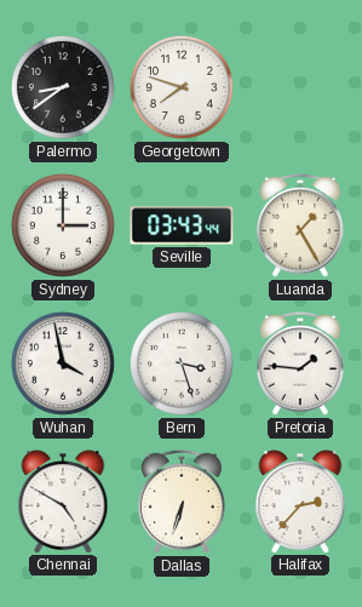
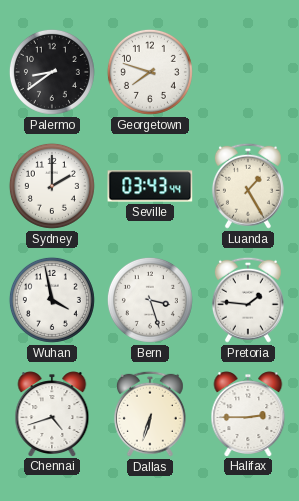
Sydney: 3:00 -> 2:00 (52, 186)
Chennai: 4:50 -> 4:42 (52, 414)
Halifax: 2:37 -> 2:45 (248, 414)
